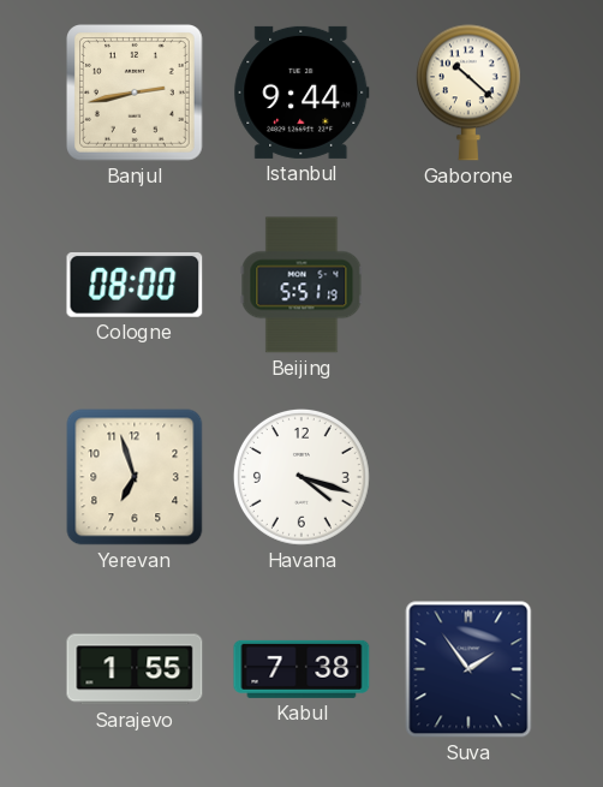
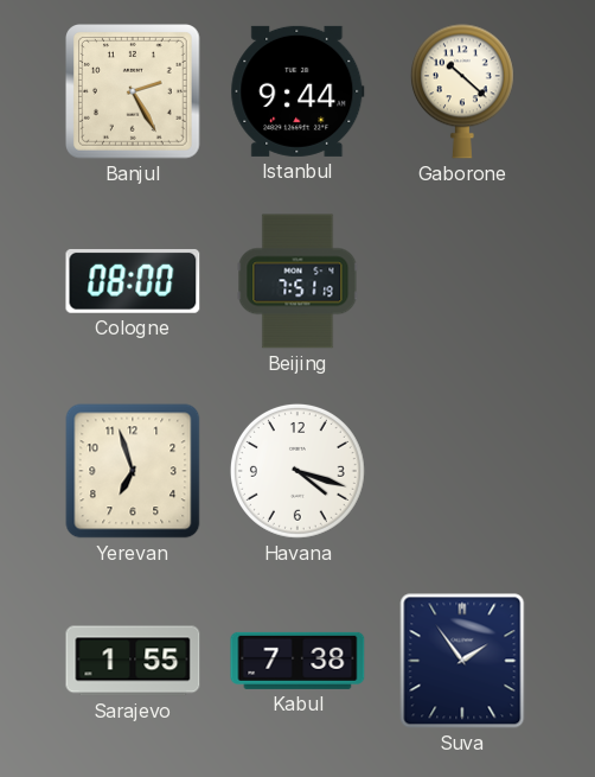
Banjul: 2:43 -> 2:25 (134, 93)
Beijing: 5:51 -> 7:51 (297, 281)
